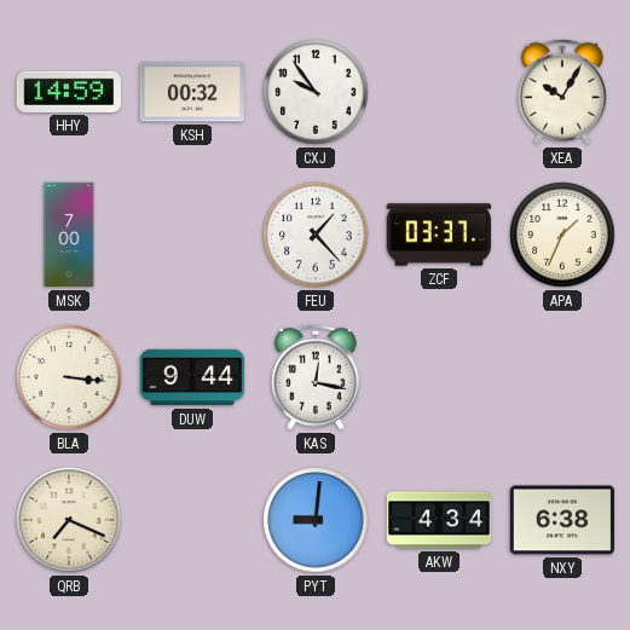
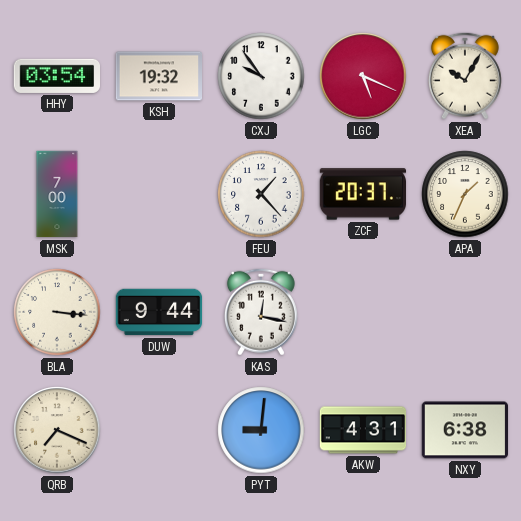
HHY: 14:59 -> 03:54 (56, 76)
KSH: 00:32 -> 19:32 (159, 76)
LGC: none -> 5:19 (363, 76)
ZCF: 03:37 -> 20:37 (362, 194)
AKW: 4:34 -> 4:31 (363, 430)
